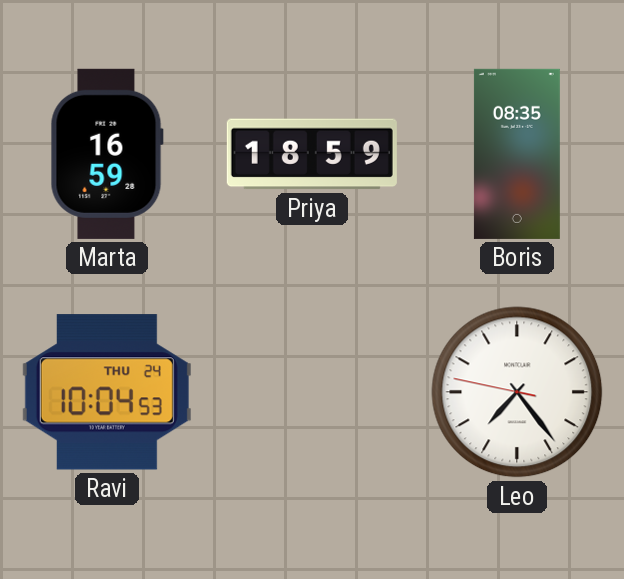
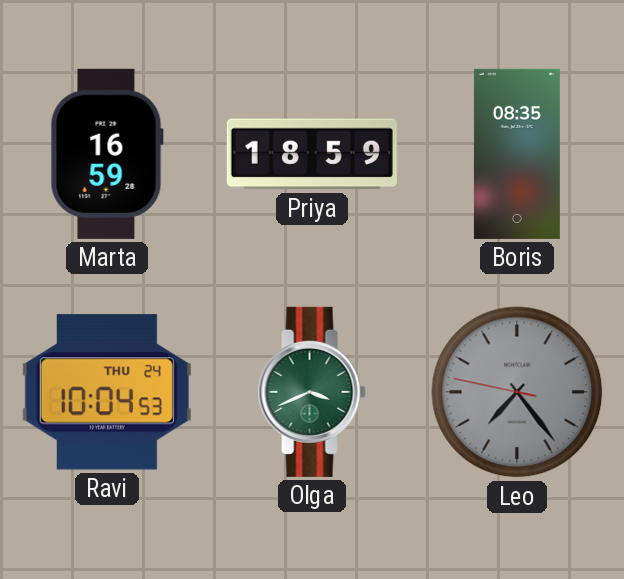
Olga: none -> 3:41 (312, 392)
Leo dial: white -> grey (517, 392)
